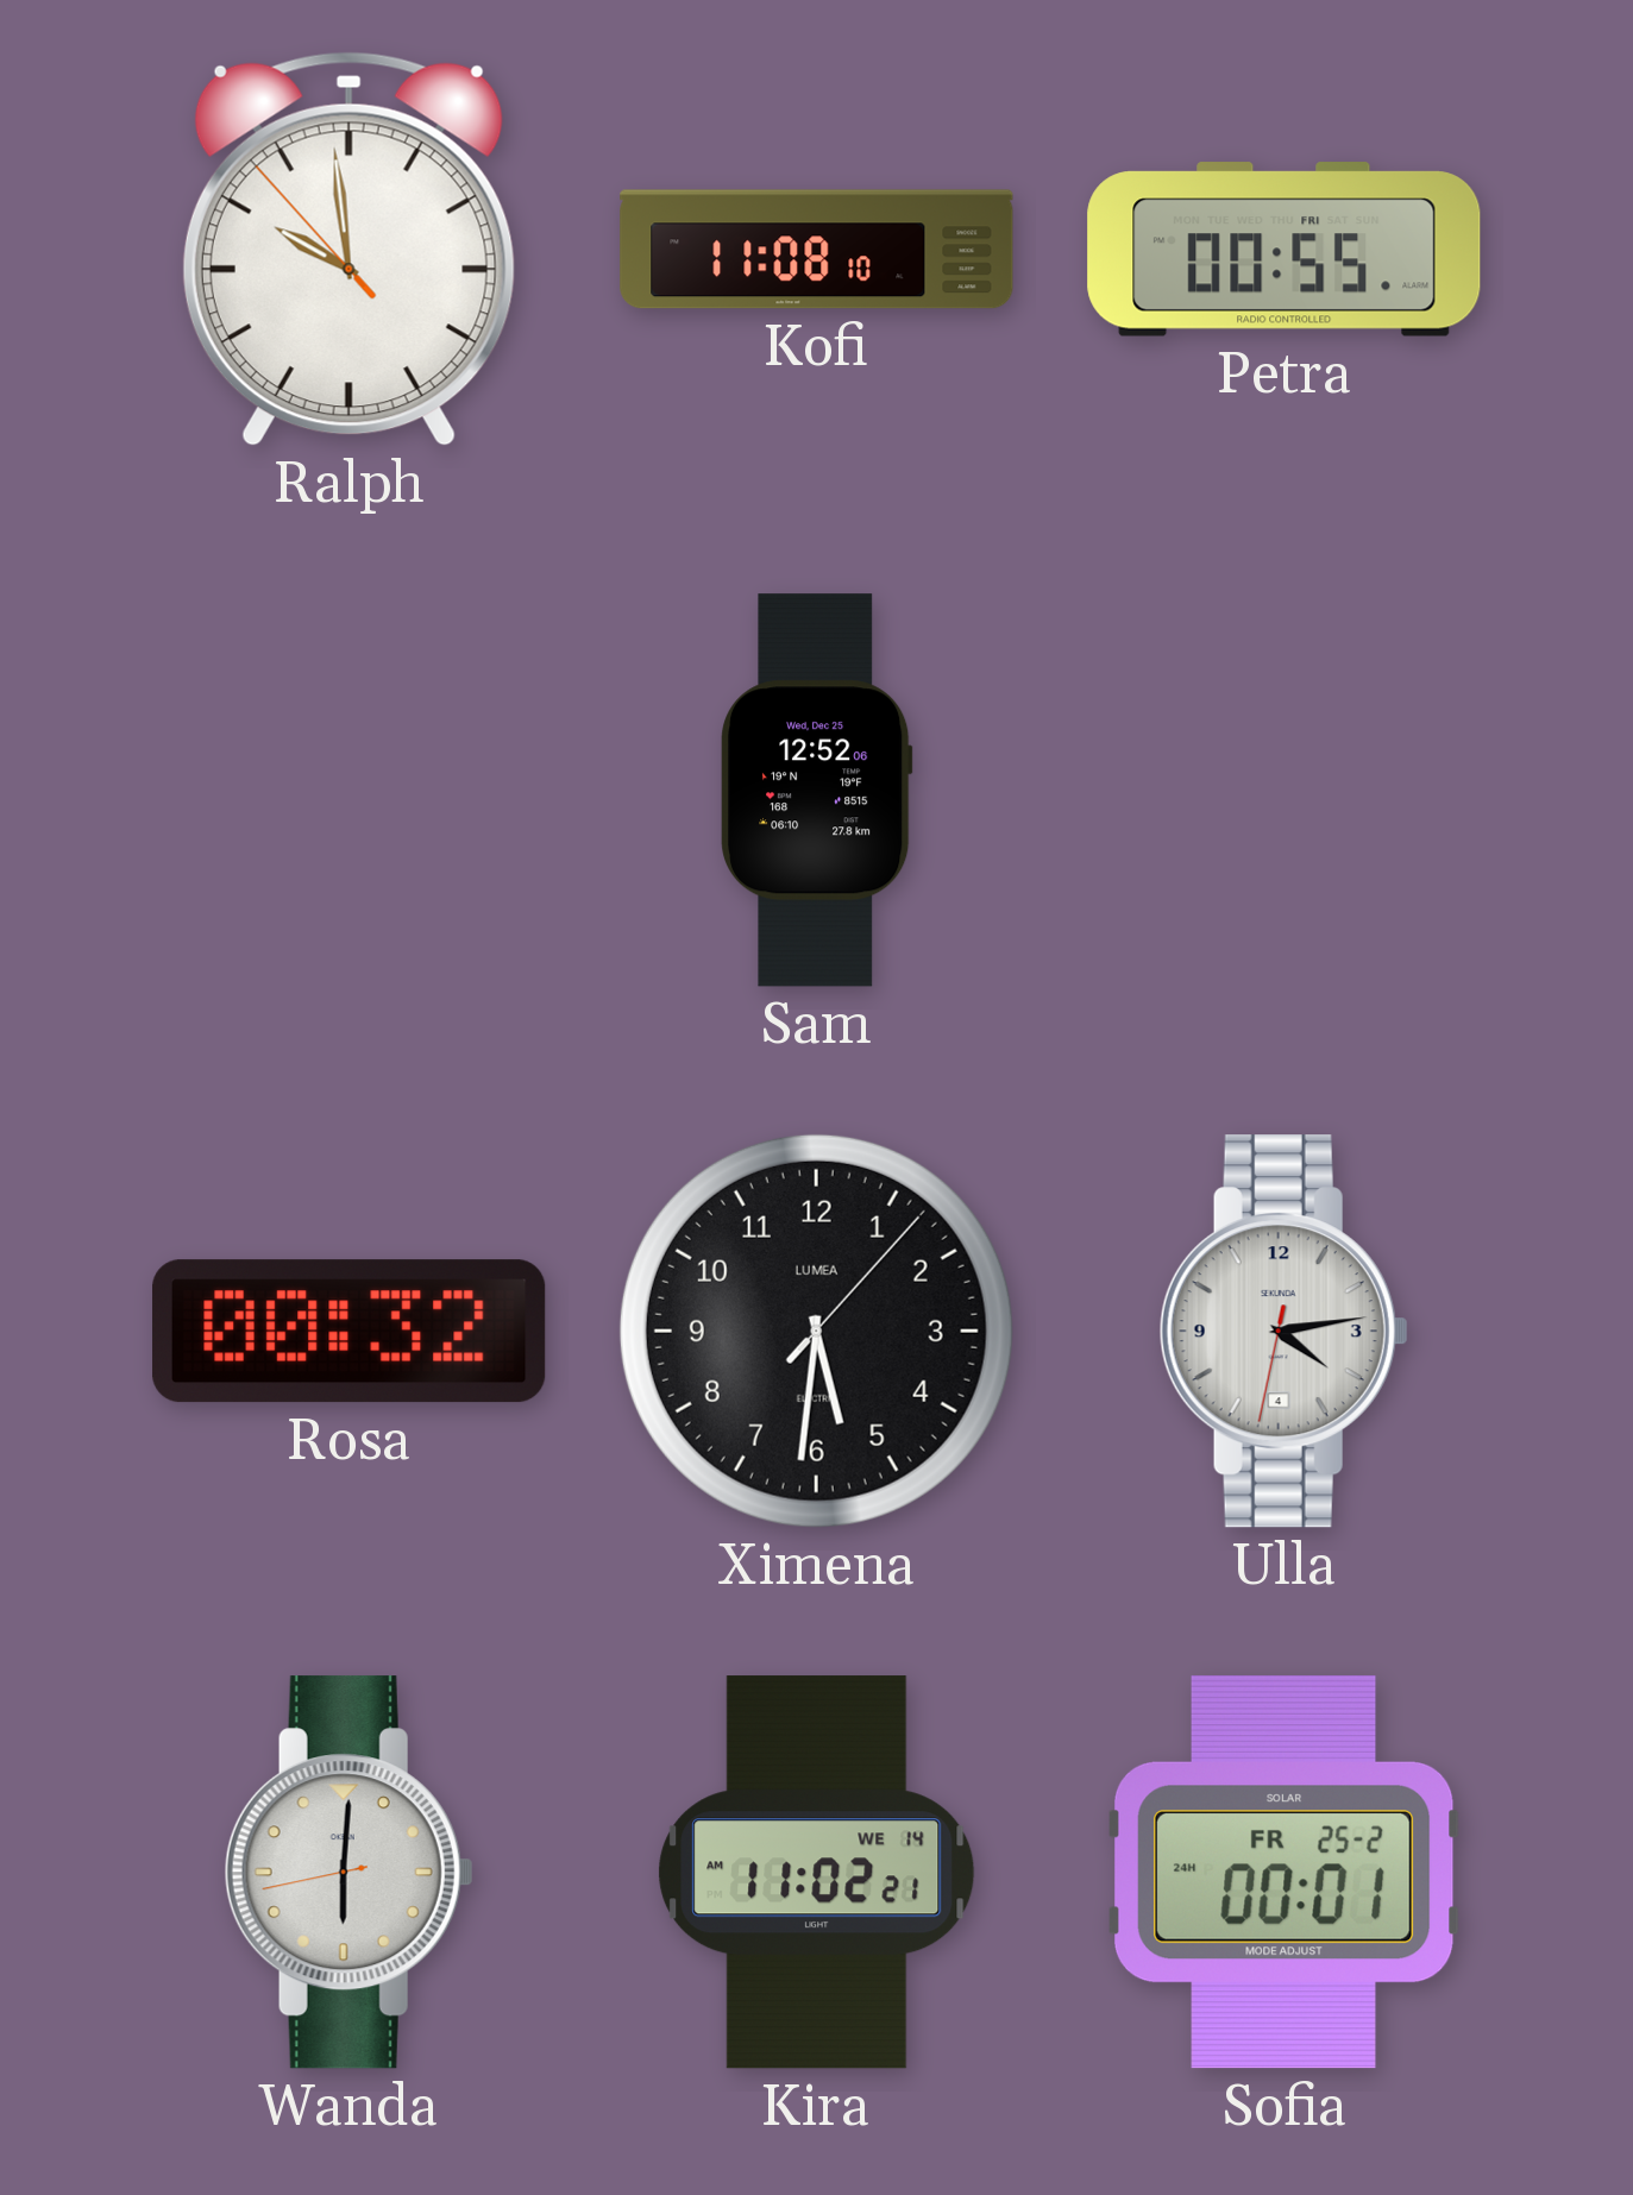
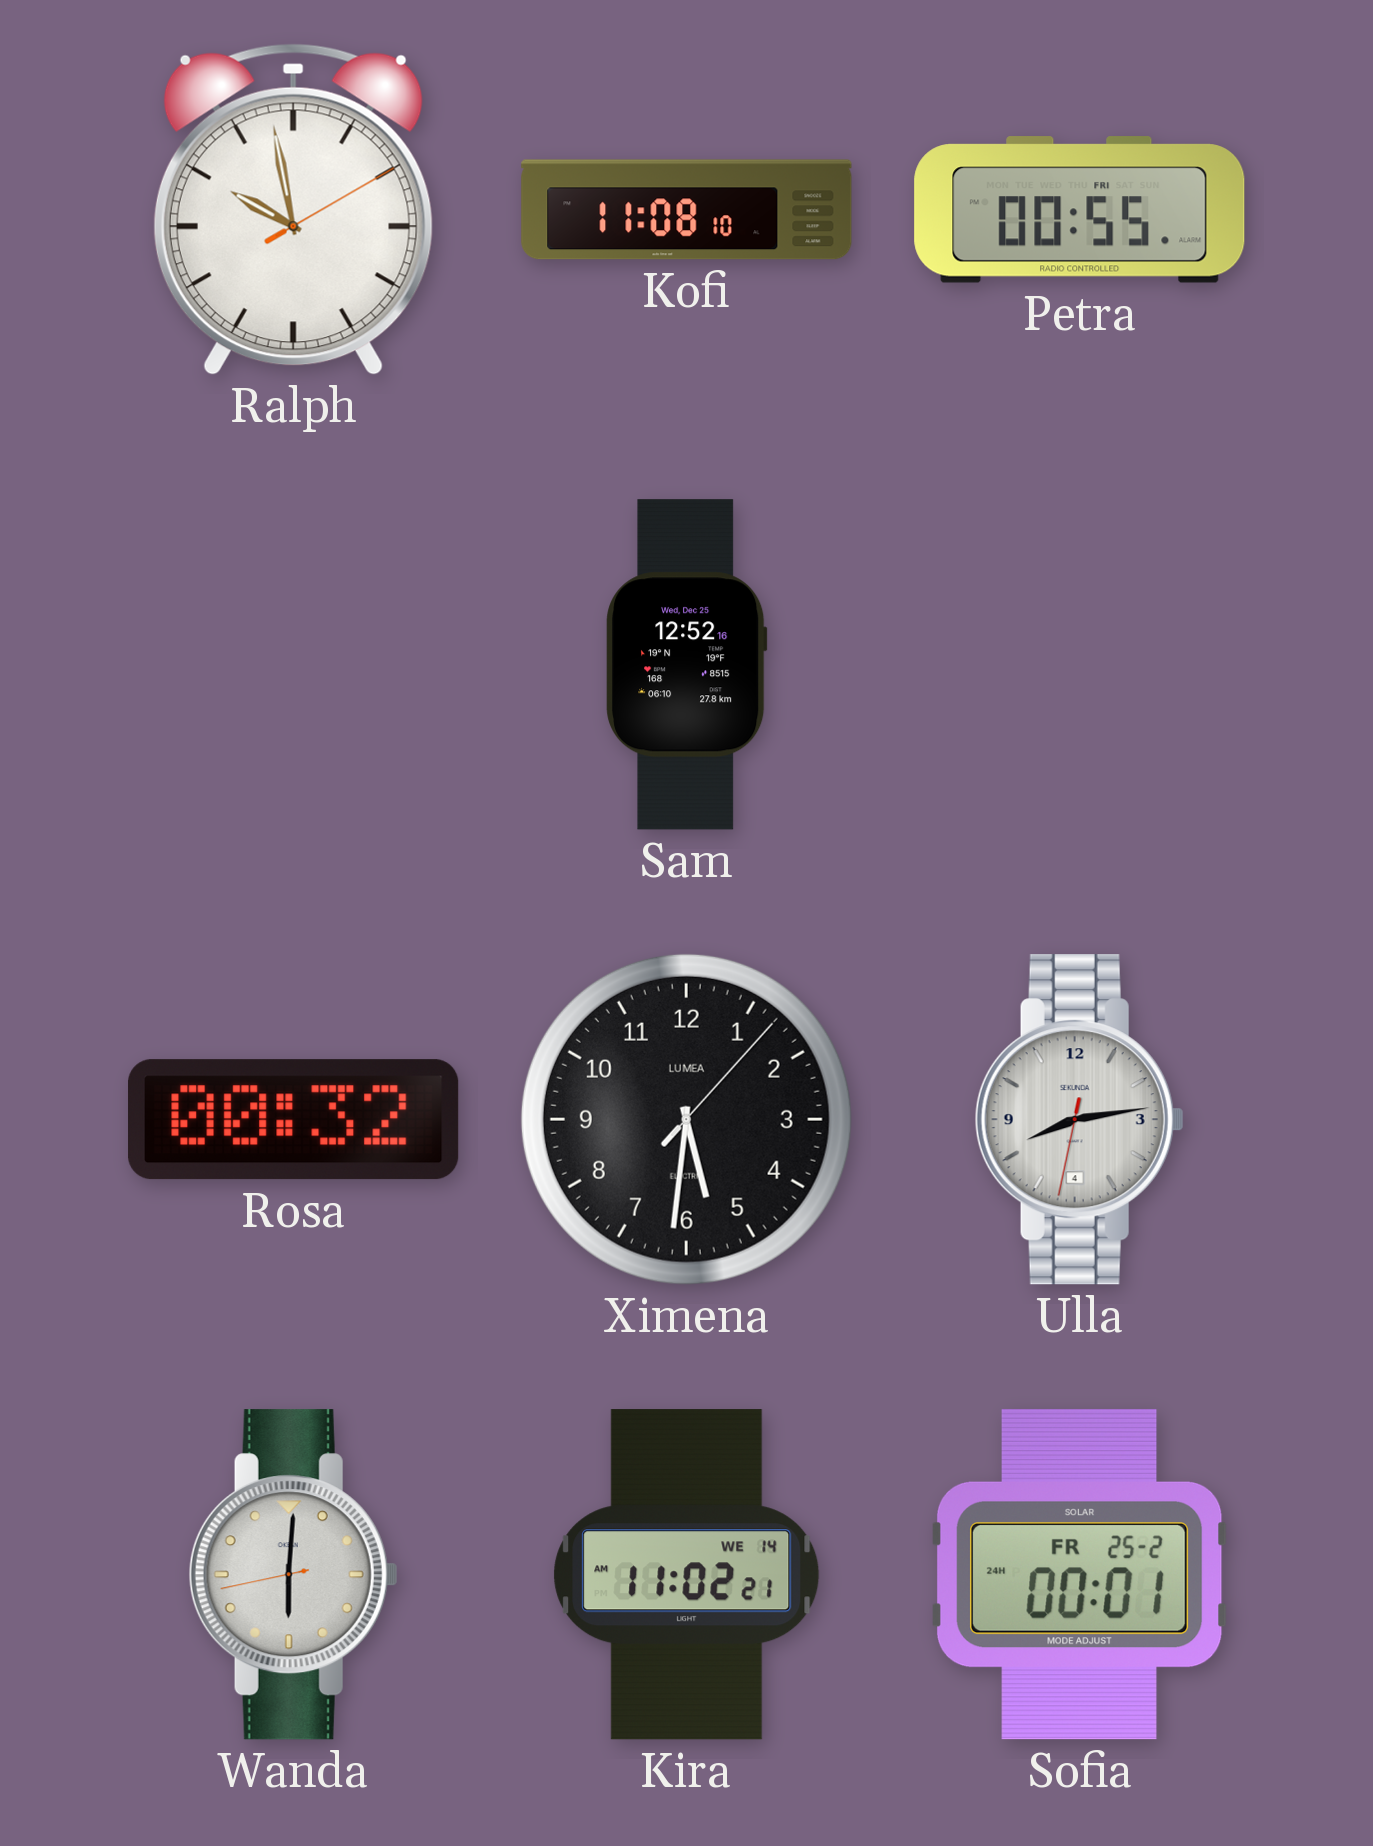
Ralph: 9:58:53 -> 9:58:10 (293, 209)
Sam: 12:52:06 -> 12:52:16 (687, 665)
Ulla: 4:13 -> 8:13 (1079, 1120)
